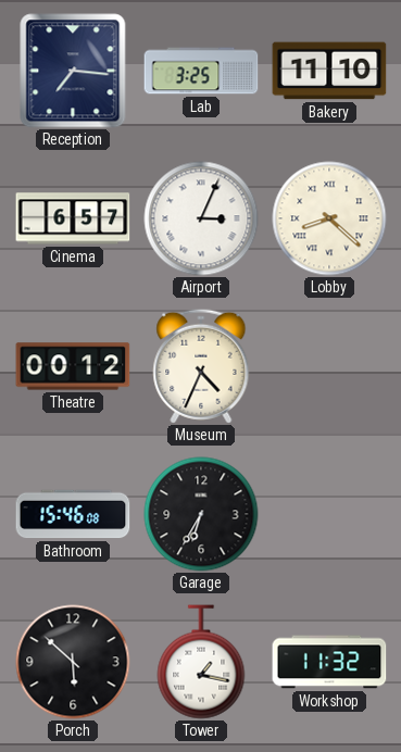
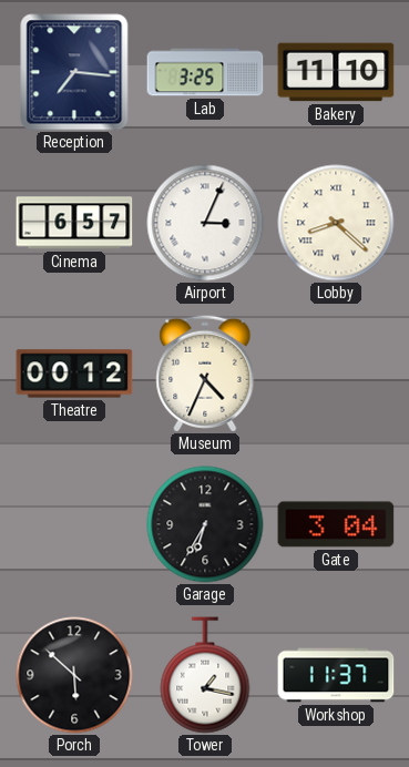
Bathroom: 15:46 -> none (73, 514)
Gate: none -> 3:04 (336, 524)
Workshop: 11:32 -> 11:37 (336, 675)
